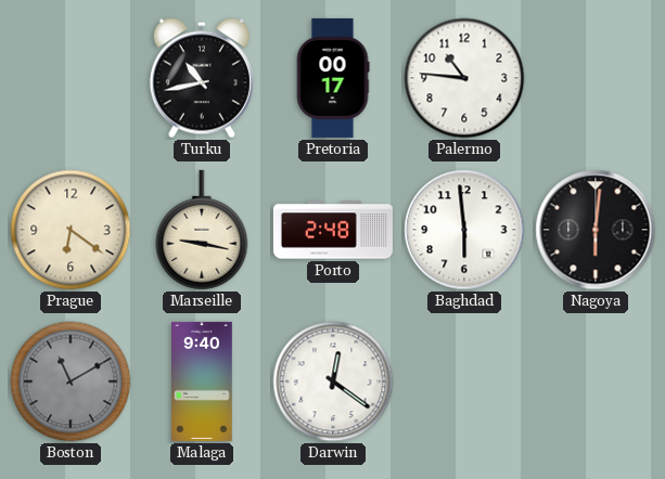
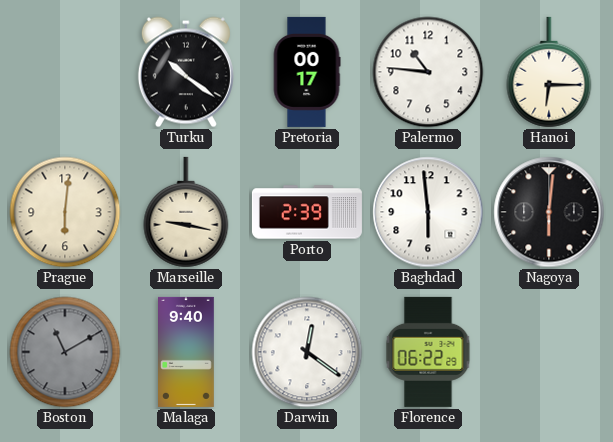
Turku: 10:43 -> 10:21 (186, 72)
Hanoi: none -> 6:15 (549, 72)
Prague: 6:21 -> 6:01 (65, 212)
Porto: 2:48 -> 2:39 (307, 212)
Florence: none -> 06:22 (428, 352)
